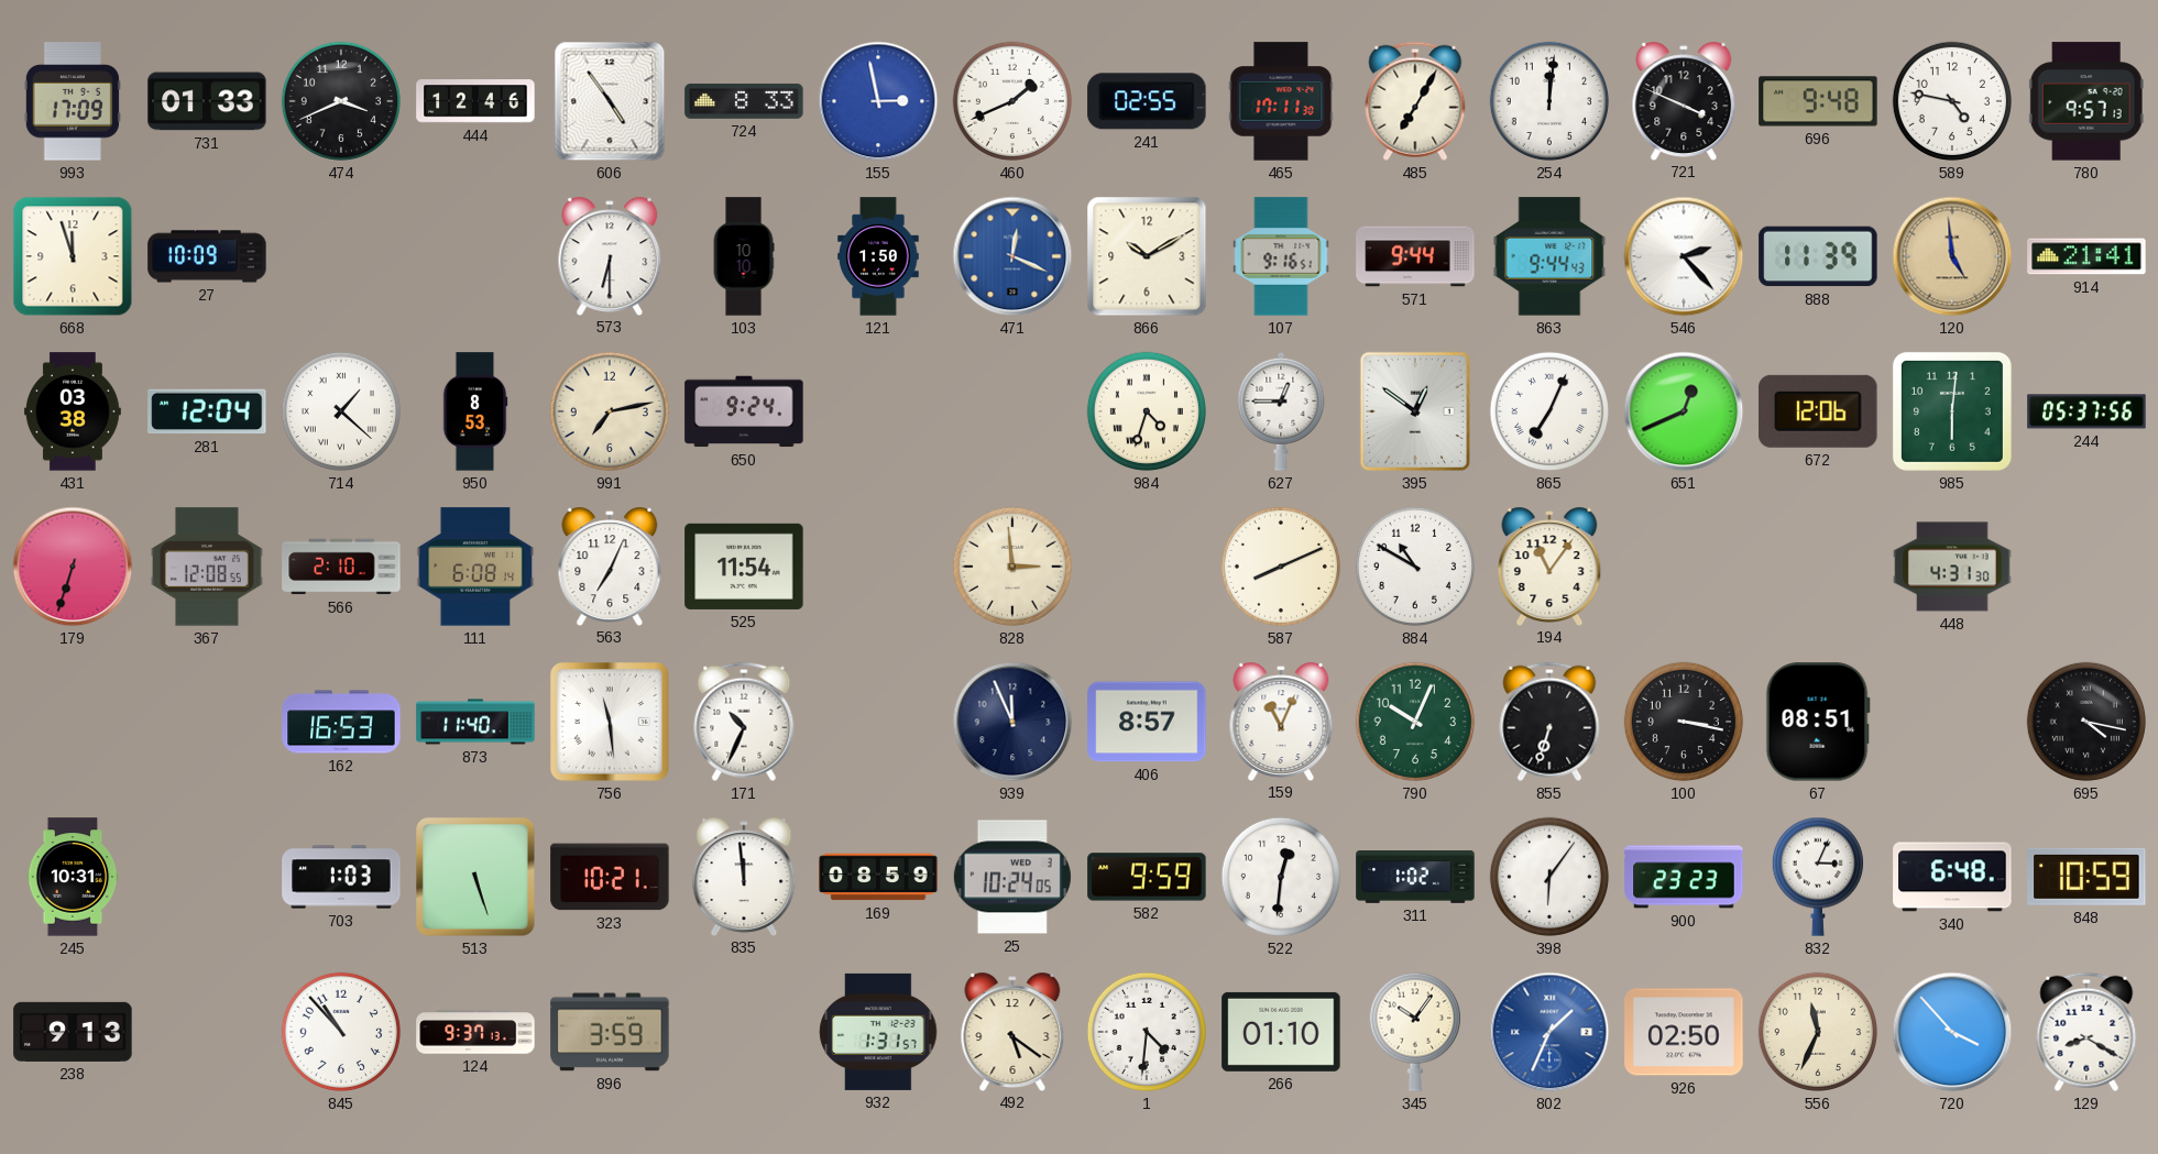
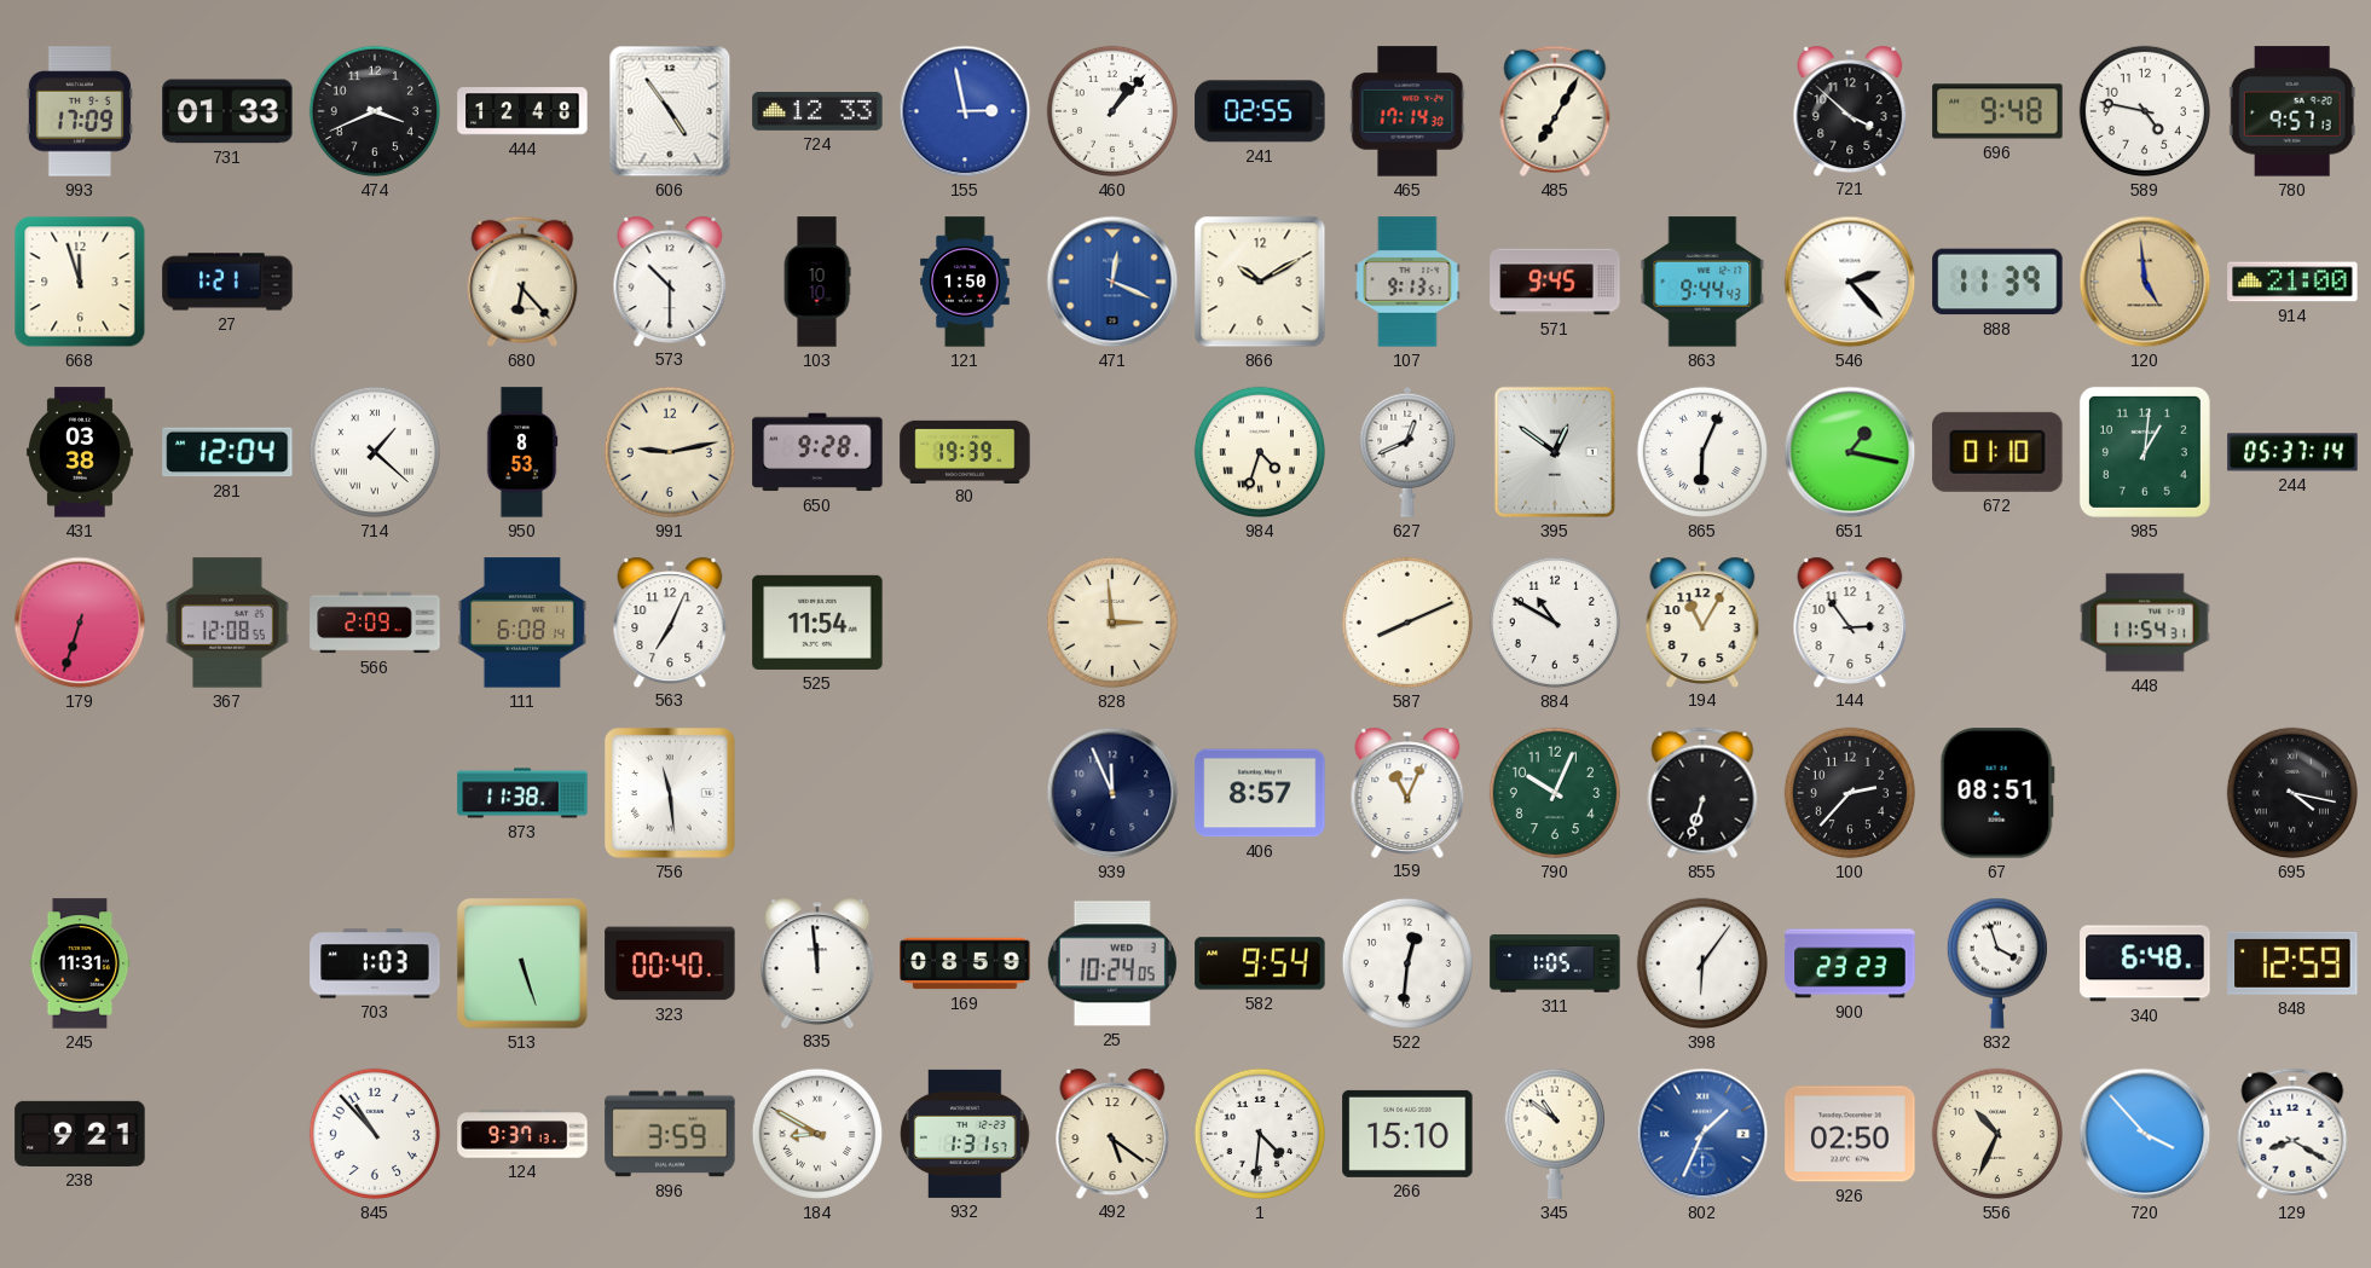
444: 12:46 -> 12:48 (522, 111)
724: 8:33 -> 12:33 (817, 111)
460: 1:41 -> 1:07 (1112, 111)
465: 17:11 -> 17:14 (1407, 111)
254: 12:01 -> none (1549, 101)
721: 3:49 -> 3:52 (1850, 110)
27: 10:09 -> 1:21 (227, 282)
680: none -> 6:23 (522, 282)
573: 6:30 -> 10:30 (670, 280)
107: 9:16 -> 9:13 (1407, 282)
571: 9:44 -> 9:45 (1555, 282)
914: 21:41 -> 21:00 (2292, 282)
991: 7:13 -> 9:13 (670, 452)
650: 9:24 -> 9:28 (817, 452)
80: none -> 19:39 (965, 451)
627: 12:45 -> 12:41 (1407, 452)
865: 7:04 -> 6:04 (1702, 452)
651: 12:41 -> 1:17 (1850, 452)
672: 12:06 -> 01:10 (1997, 452)
985: 6:01 -> 1:01 (2145, 452)
244: 05:37:56 -> 05:37:14 (2292, 452)
566: 2:10 -> 2:09 (375, 623)
194: 11:06 -> 11:05 (1702, 621)
144: none -> 2:54 (1850, 621)
448: 4:31 -> 11:54 (2145, 623)
162: 16:53 -> none (341, 722)
873: 11:40 -> 11:38 (522, 793)
171: 10:34 -> none (744, 722)
100: 3:17 -> 2:37 (1850, 793)
245: 10:31 -> 11:31 (80, 963)
323: 10:21 -> 00:40 (670, 963)
582: 9:59 -> 9:54 (1260, 963)
311: 1:02 -> 1:05 (1555, 963)
832: 3:04 -> 3:57 (1997, 963)
848: 10:59 -> 12:59 (2292, 963)
238: 9:13 -> 9:21 (80, 1134)
184: none -> 8:50 (817, 1134)
266: 01:10 -> 15:10 (1407, 1134)
345: 10:06 -> 10:51 (1555, 1134)
556: 11:34 -> 10:34 (1997, 1134)
